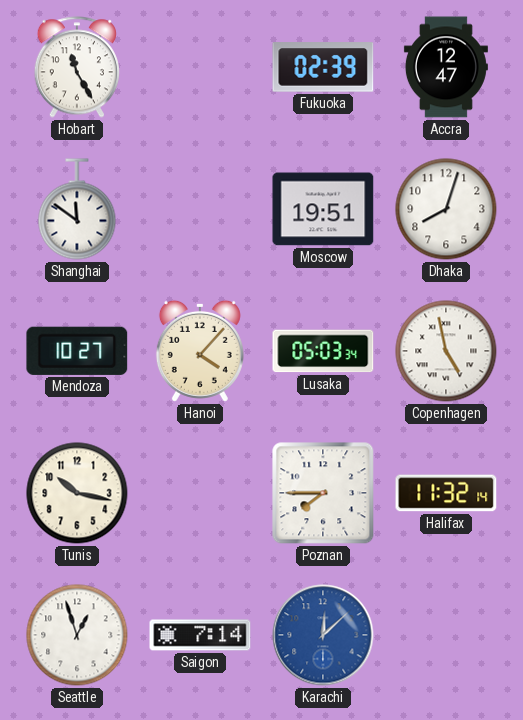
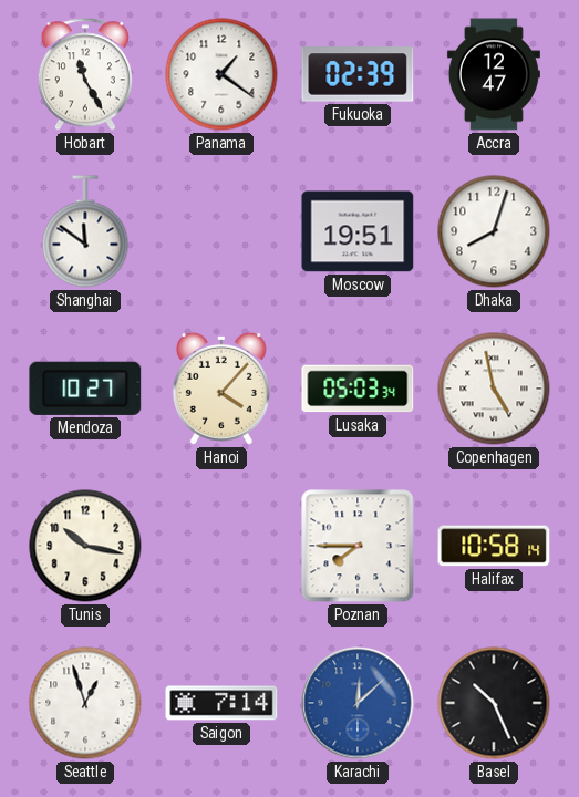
Panama: none -> 1:21 (221, 74)
Halifax: 11:32 -> 10:58 (494, 546)
Basel: none -> 10:26 (494, 703)
